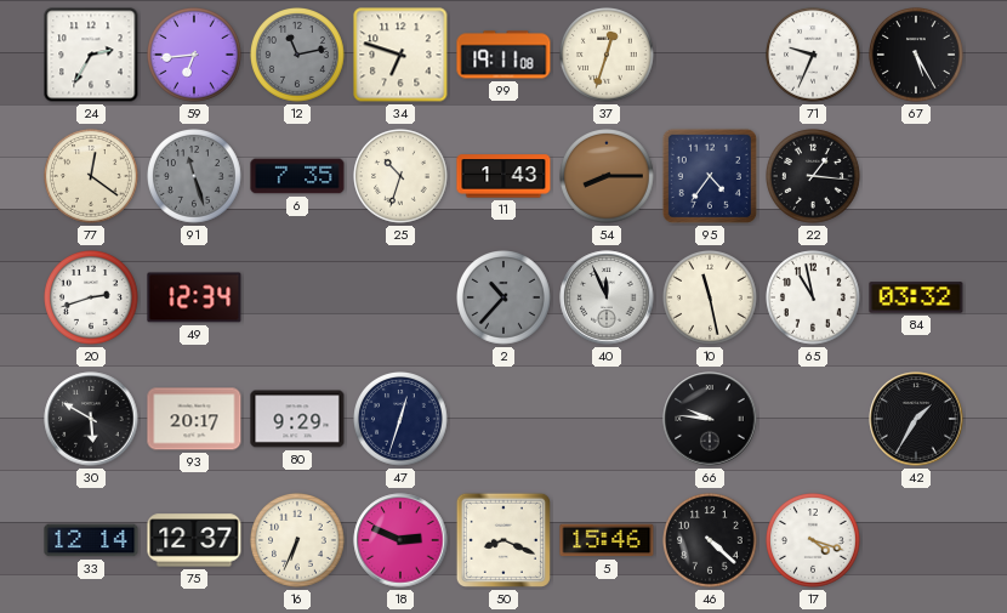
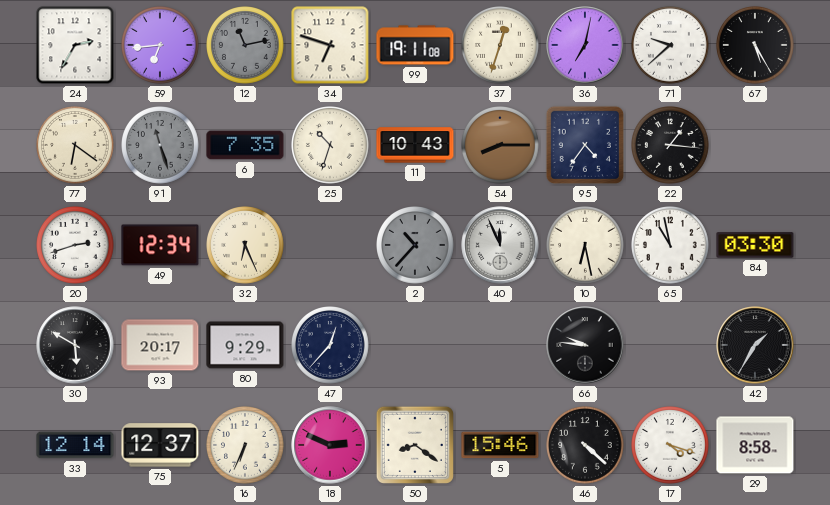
36: none -> 7:02 (585, 45)
71: 9:34 -> 9:38 (671, 46)
77: 12:21 -> 6:21 (76, 146)
11: 1:43 -> 10:43 (415, 145)
32: none -> 6:26 (246, 246)
10: 11:28 -> 6:28 (586, 246)
84: 03:32 -> 03:30 (755, 245)
47: 12:33 -> 12:37 (331, 346)
50: 8:19 -> 8:21 (415, 445)
29: none -> 8:58 (755, 445)
